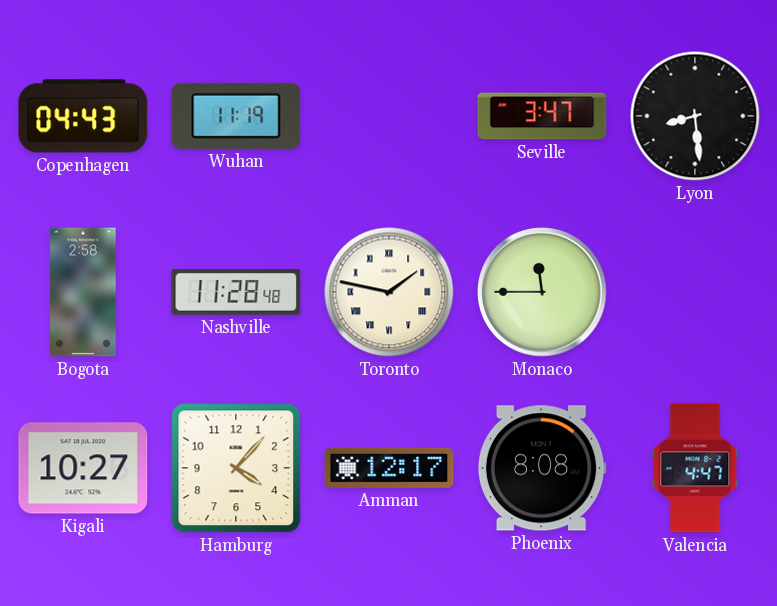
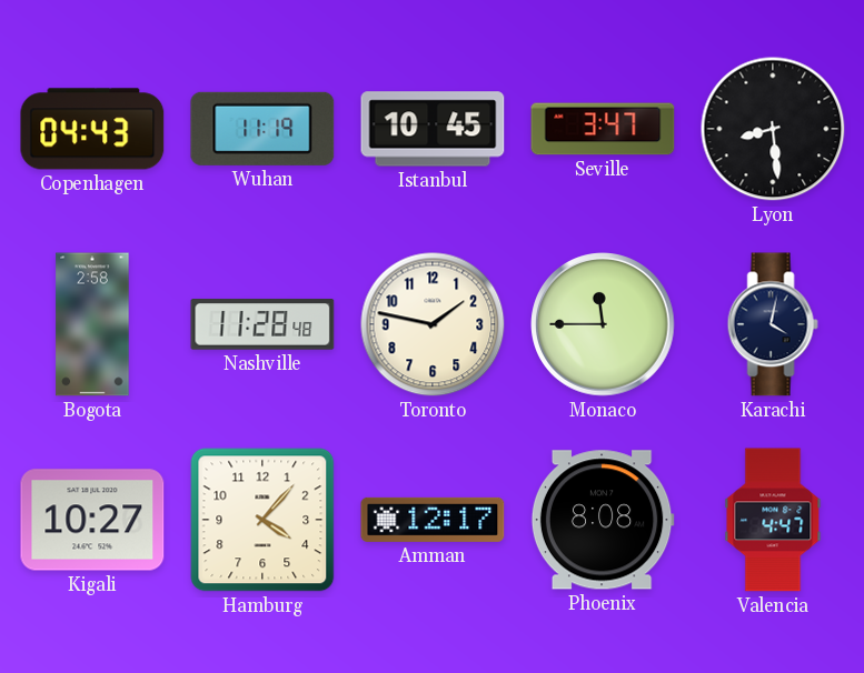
Istanbul: none -> 10:45 (433, 129)
Toronto numerals: Roman -> Arabic (433, 324)
Karachi: none -> 4:02 (773, 324)
